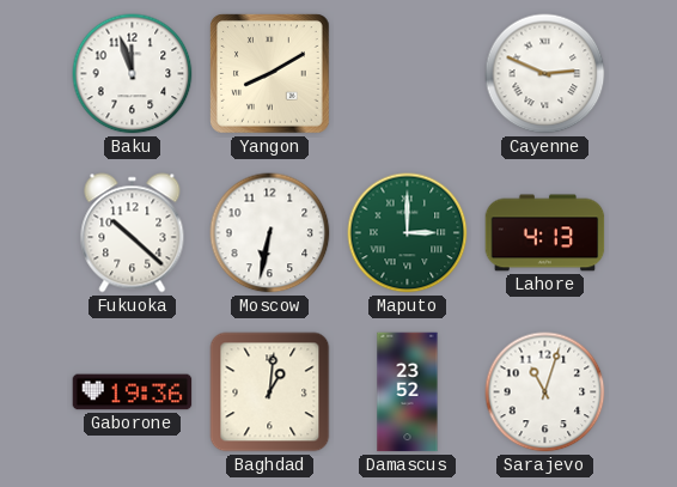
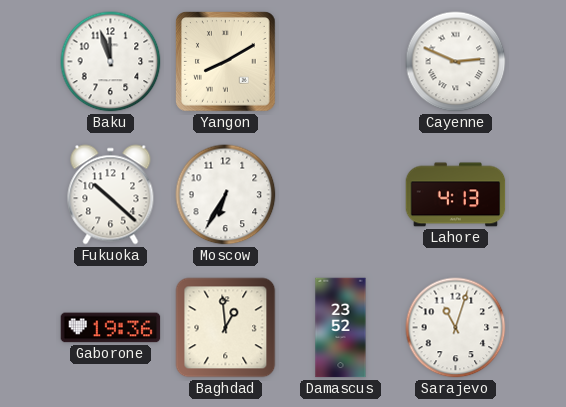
Moscow: 6:32 -> 6:35 (226, 195)
Maputo: 3:00 -> none (408, 233)
Baghdad: 1:01 -> 12:59 (226, 328)
